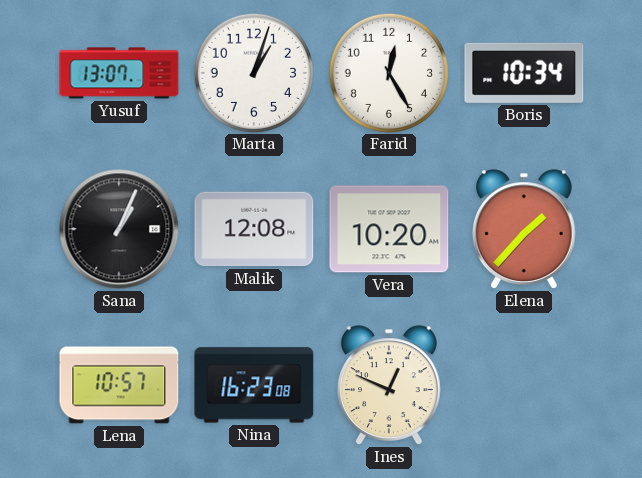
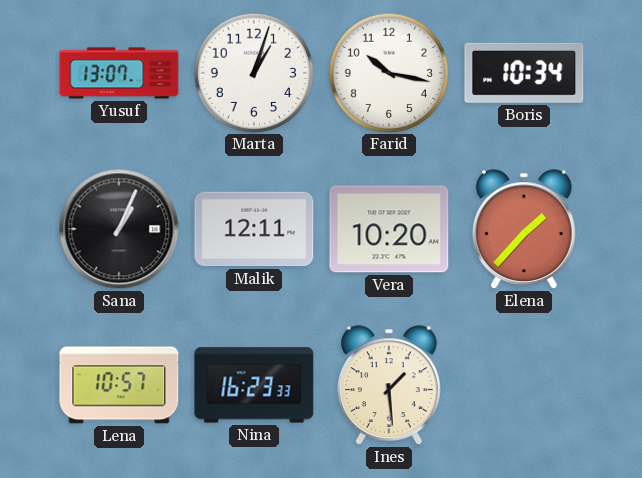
Farid: 12:25 -> 10:17 (388, 72)
Malik: 12:08 -> 12:11 (254, 229)
Nina: 16:23:08 -> 16:23:33 (254, 385)
Ines: 12:49 -> 1:29 (389, 385)
